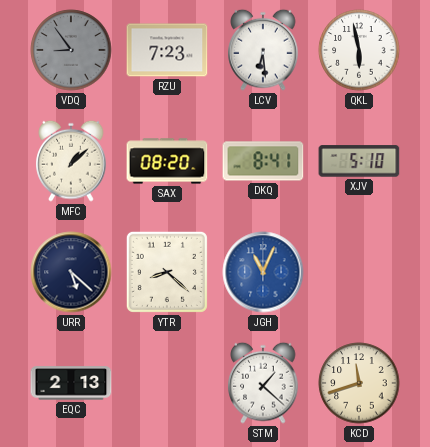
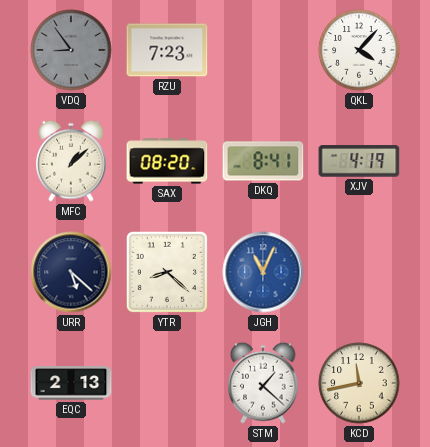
LCV: 6:29 -> none (263, 50)
QKL: 5:58 -> 4:07 (359, 50)
XJV: 5:10 -> 4:19 (359, 161)
KCD: 11:42 -> 11:43 (359, 383)
